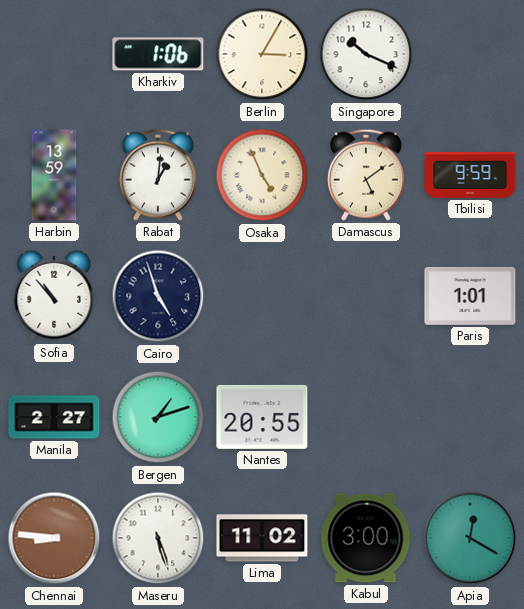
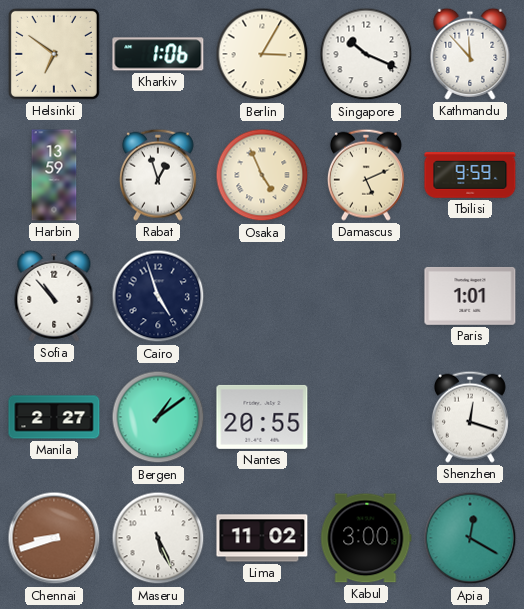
Helsinki: none -> 6:51 (54, 54)
Kathmandu: none -> 11:53 (470, 54)
Rabat: 1:01 -> 12:57 (158, 175)
Damascus: 5:09 -> 5:11 (366, 175)
Bergen: 1:12 -> 1:09 (158, 417)
Shenzhen: none -> 12:18 (470, 417)
Chennai: 8:46 -> 8:42 (54, 538)
Maseru: 5:27 -> 5:26 (158, 538)
